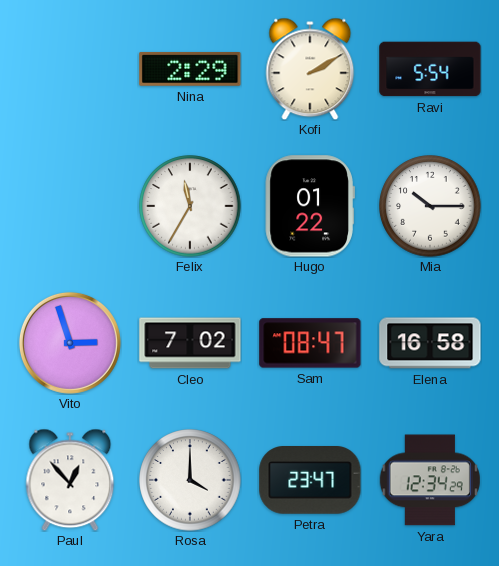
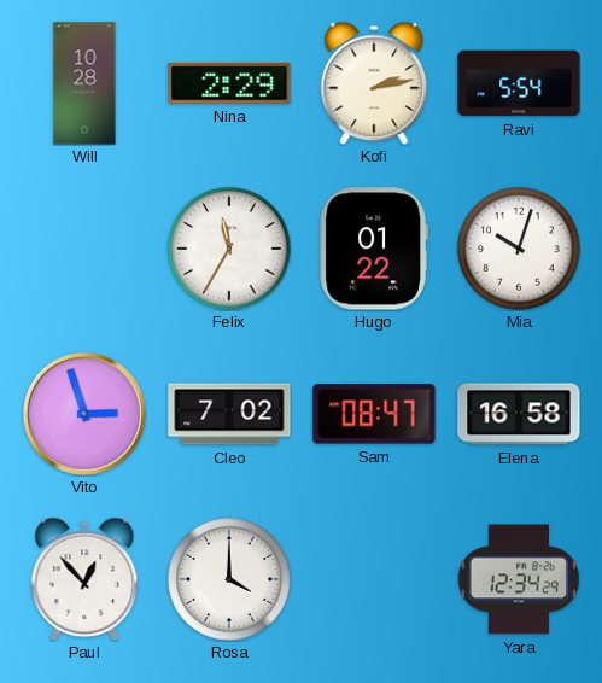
Will: none -> 10:28 (84, 83)
Kofi: 2:10 -> 2:13 (374, 83)
Mia: 10:15 -> 10:03 (519, 249)
Petra: 23:47 -> none (310, 481)
